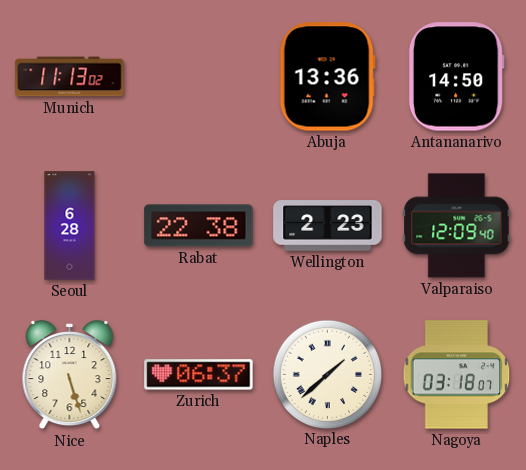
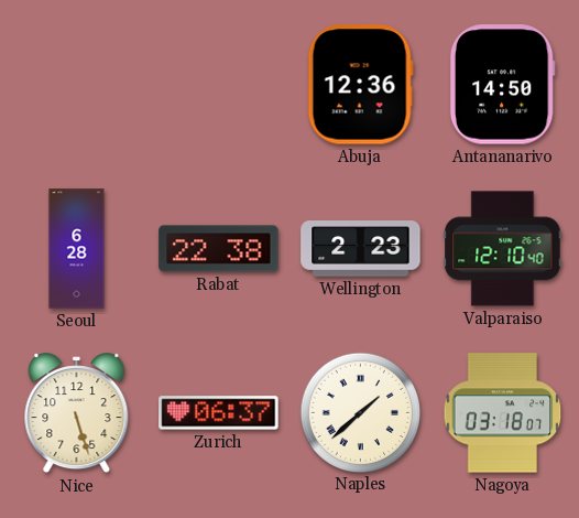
Munich: 11:13 -> none (70, 77)
Abuja: 13:36 -> 12:36 (360, 85)
Valparaiso: 12:09 -> 12:10 (503, 249)
